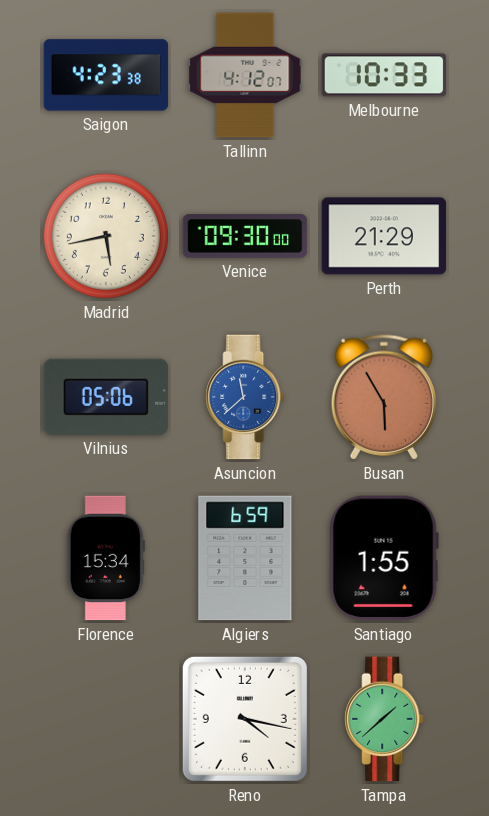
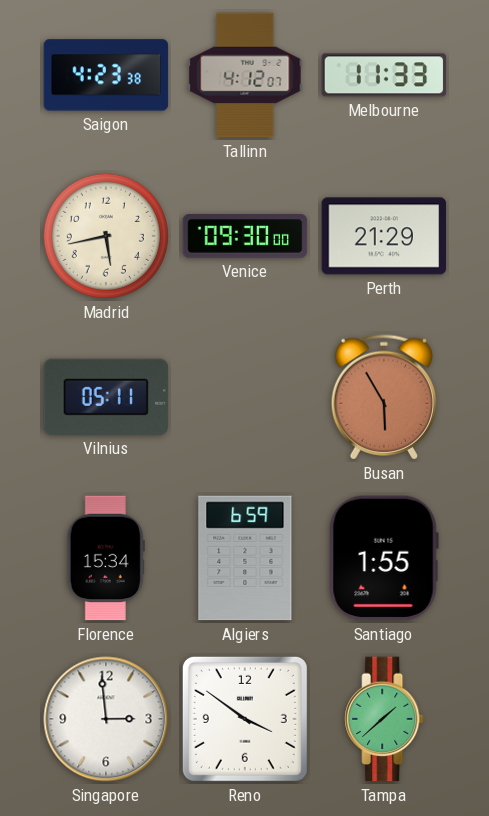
Melbourne: 10:33 -> 11:33 (384, 75)
Vilnius: 05:06 -> 05:11 (106, 397)
Asuncion: 11:38 -> none (245, 397)
Singapore: none -> 2:59 (106, 719)
Reno: 4:17 -> 3:51 (245, 719)
